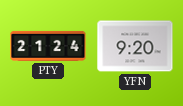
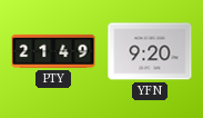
PTY: 21:24 -> 21:49 (53, 51)
